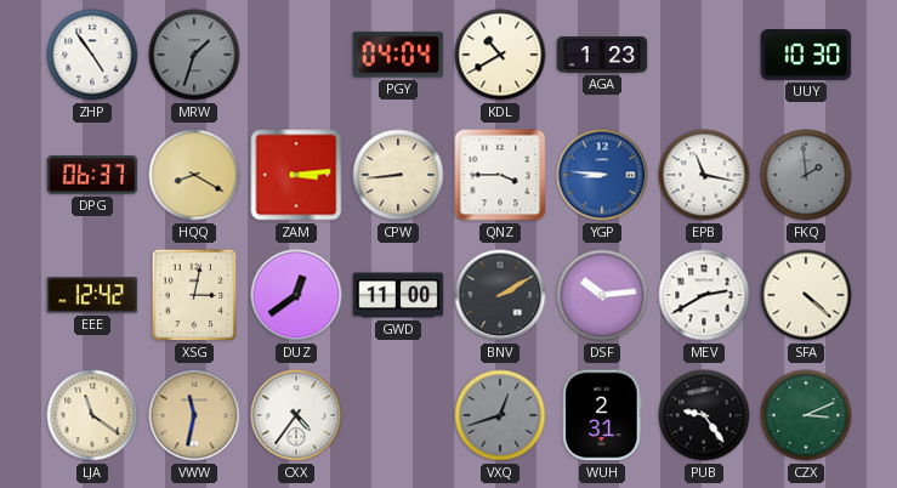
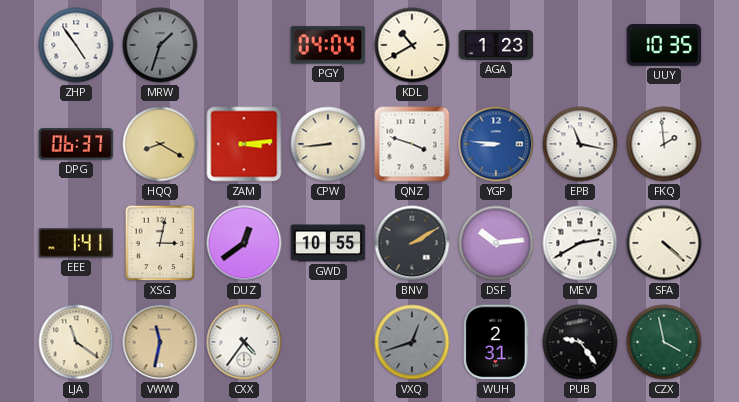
UUY: 10:30 -> 10:35 (664, 46)
QNZ: 3:45 -> 3:48 (412, 144)
FKQ dial: grey -> white (664, 144)
EEE: 12:42 -> 1:41 (76, 243)
GWD: 11:00 -> 10:55 (328, 243)
CZX: 3:11 -> 3:58 (664, 342)
